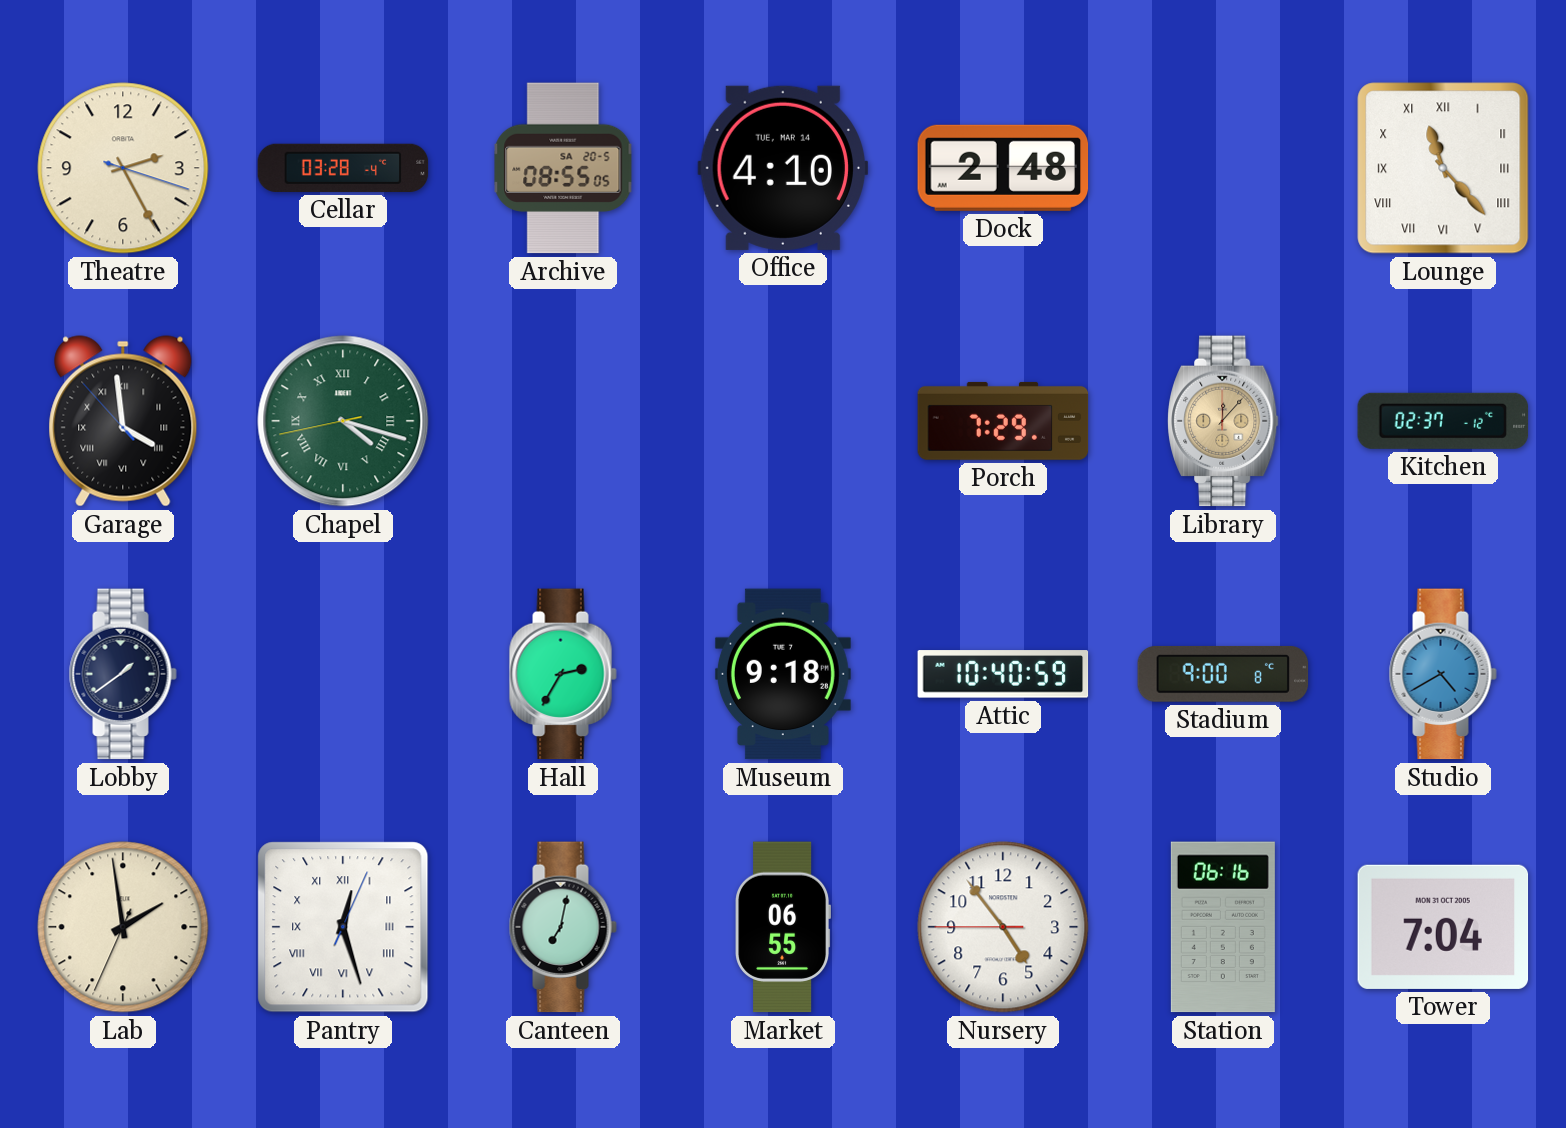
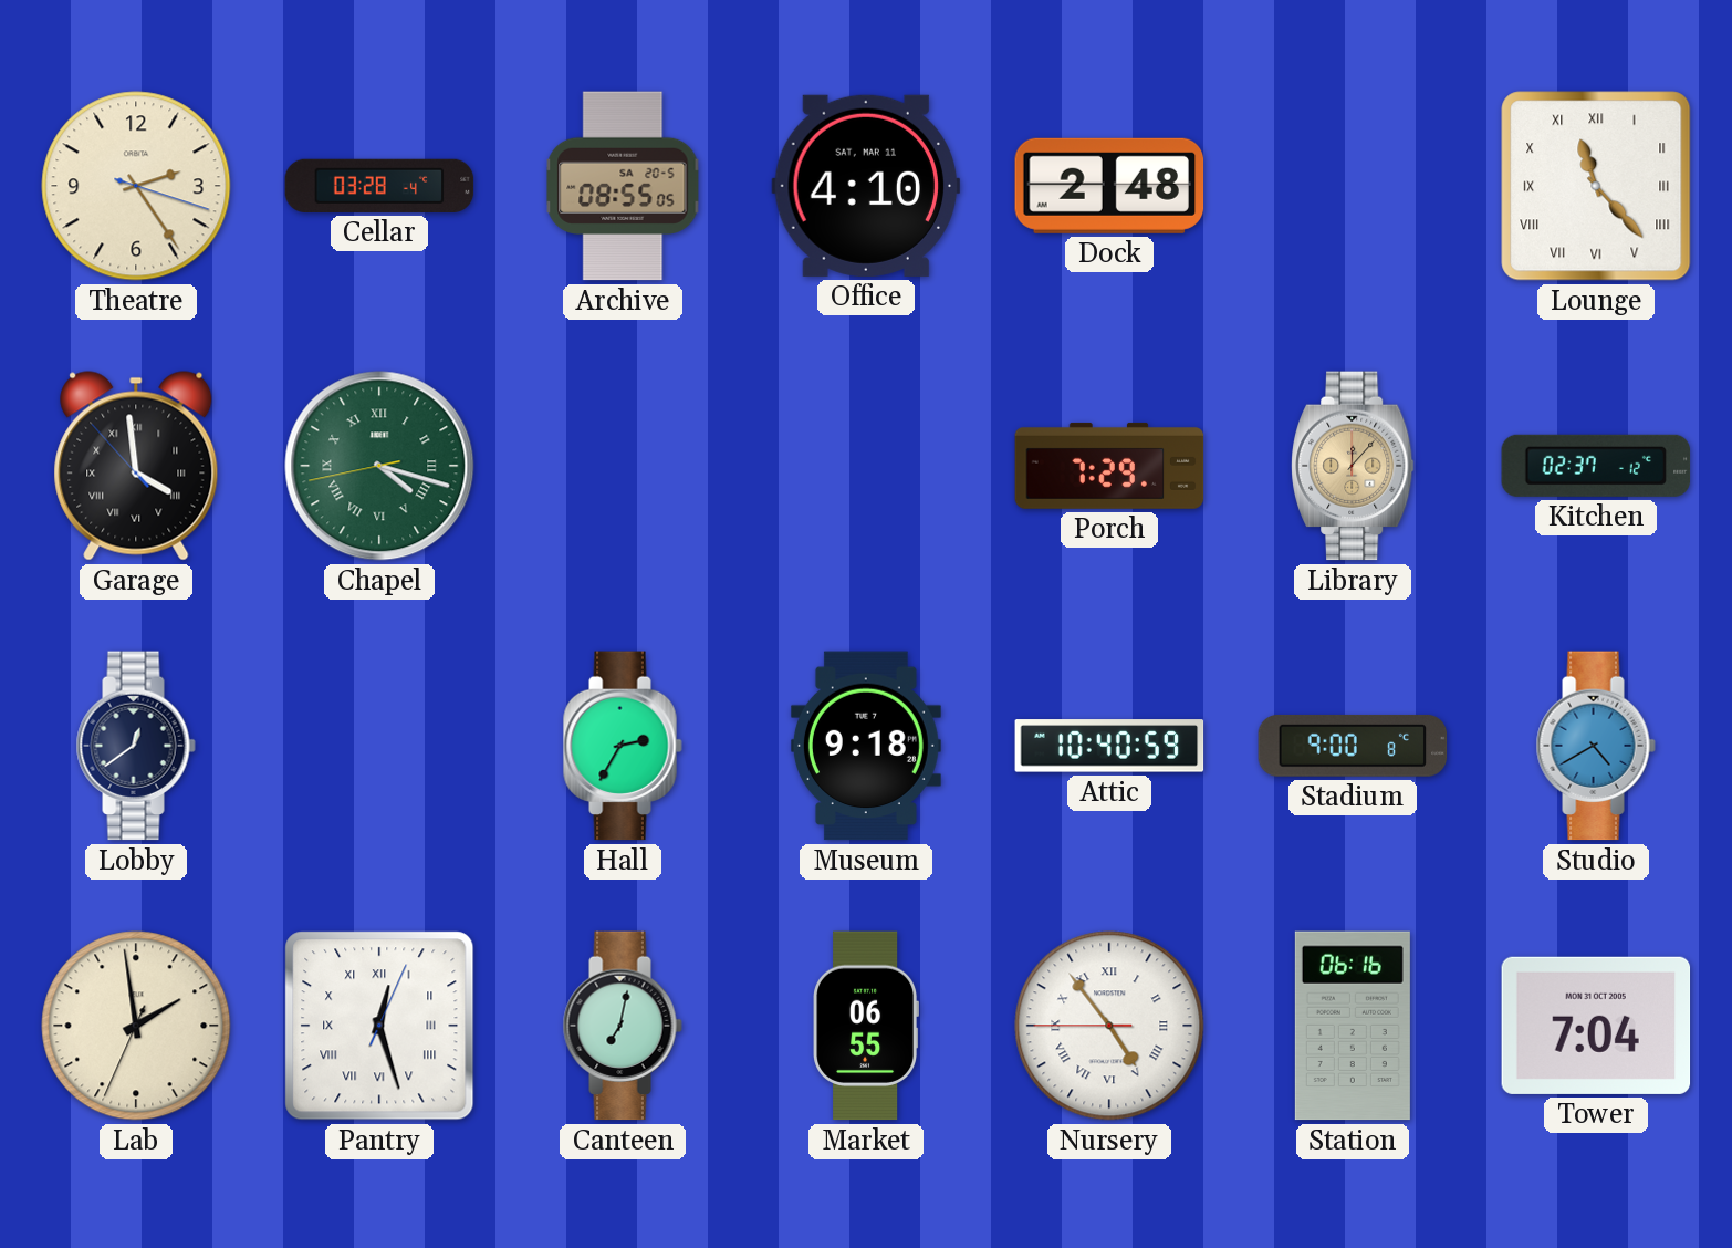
Theatre: 2:25 -> 2:24 (136, 186)
Office date: TUE, MAR 14 -> SAT, MAR 11 (866, 186)
Lobby: 1:39 -> 12:39 (136, 746)
Nursery numerals: Arabic -> Roman (1109, 1026)
